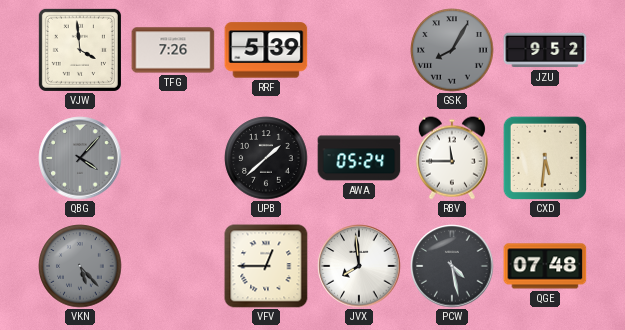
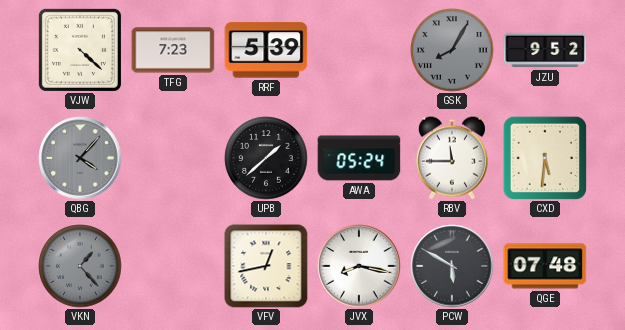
VJW: 3:59 -> 4:22 (80, 50)
TFG: 7:26 -> 7:23 (173, 50)
VKN: 5:23 -> 1:23 (80, 266)
VFV: 12:45 -> 12:43 (266, 266)
JVX: 7:59 -> 8:17 (359, 266)
PCW: 4:28 -> 5:50 (452, 266)
